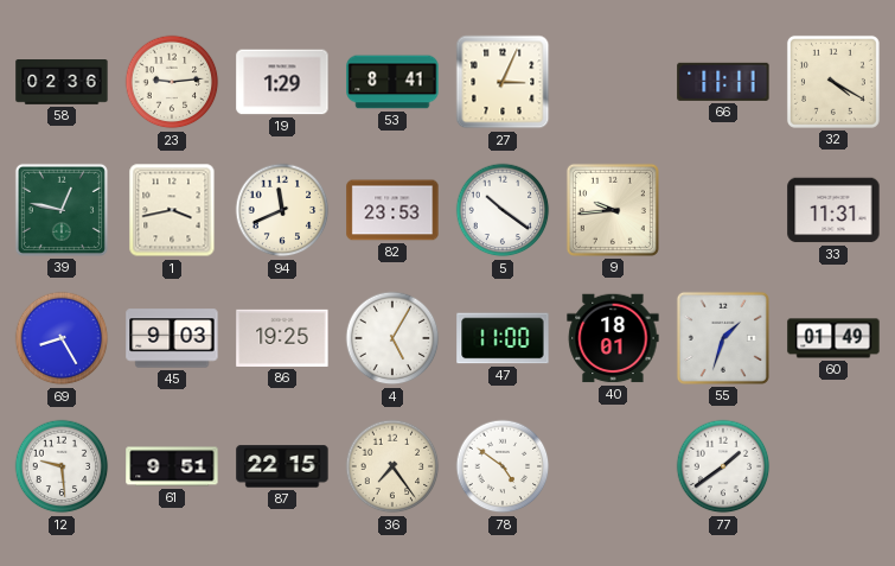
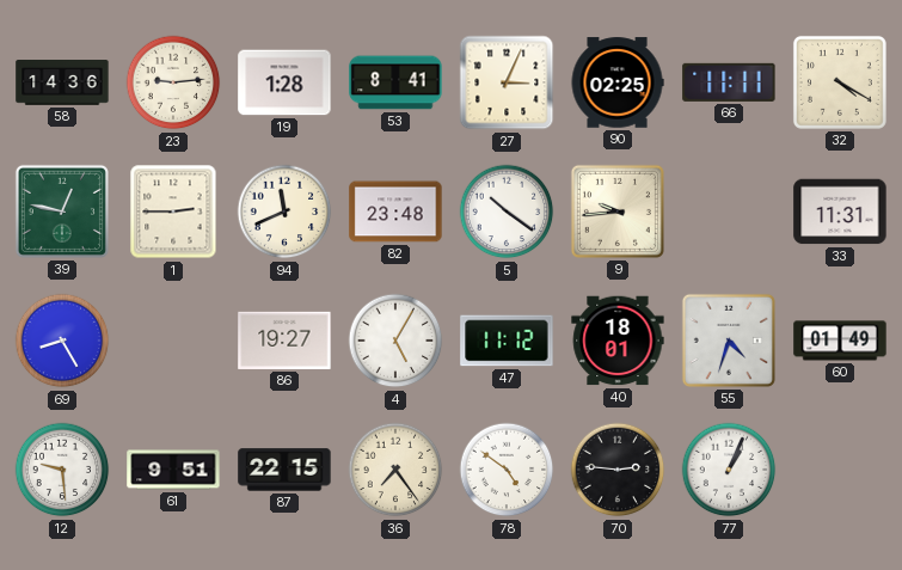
58: 02:36 -> 14:36 (62, 84)
19: 1:29 -> 1:28 (284, 82)
90: none -> 02:25 (618, 82)
1: 3:43 -> 2:45 (173, 212)
82: 23:53 -> 23:48 (395, 212)
45: 9:03 -> none (172, 338)
86: 19:25 -> 19:27 (284, 341)
47: 11:00 -> 11:12 (507, 341)
55: 1:33 -> 4:33 (729, 341)
70: none -> 2:46 (618, 470)
77: 1:39 -> 1:04 (729, 470)
